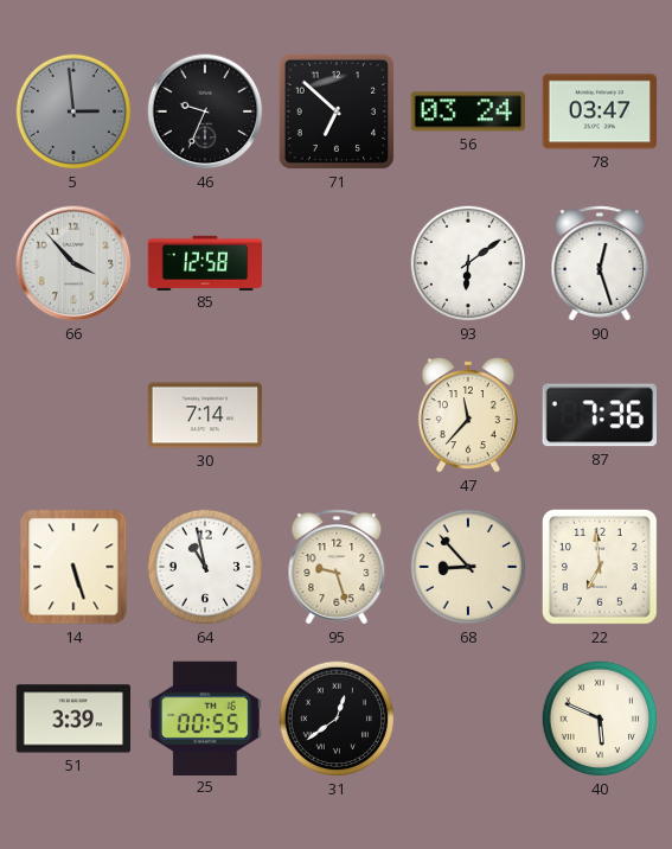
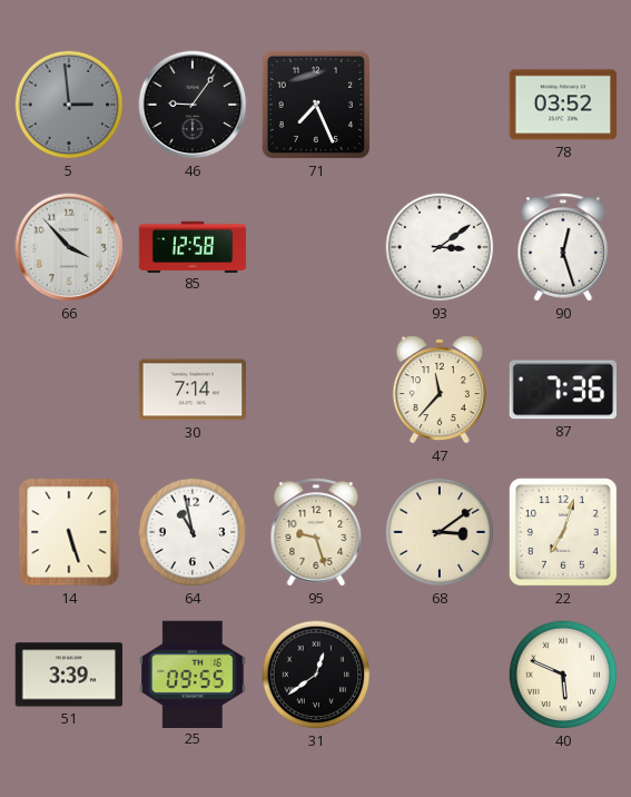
46: 9:34 -> 9:06 (193, 105)
71: 6:52 -> 7:26 (316, 105)
56: 03:24 -> none (467, 111)
78: 03:47 -> 03:52 (563, 105)
93: 6:09 -> 3:09 (440, 247)
68: 8:53 -> 3:09 (440, 532)
22: 6:59 -> 7:03 (564, 533)
25: 00:55 -> 09:55 (194, 673)
